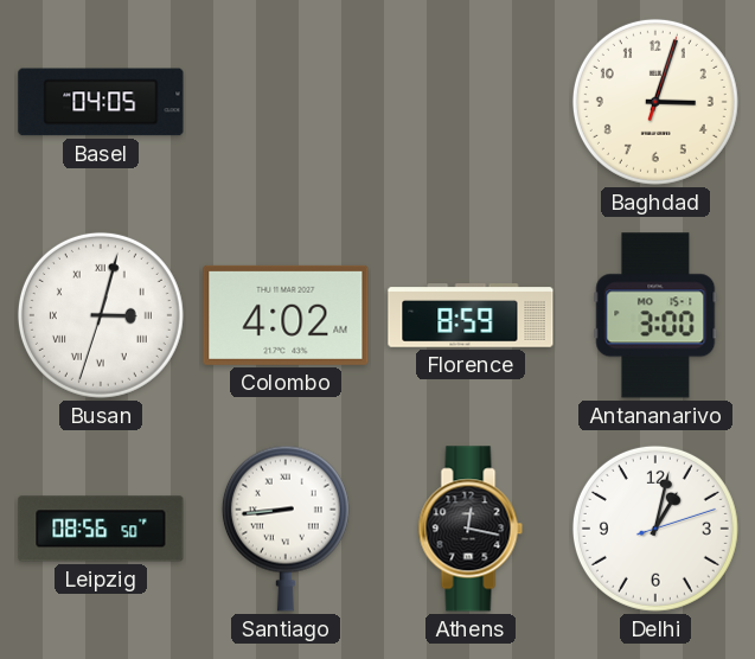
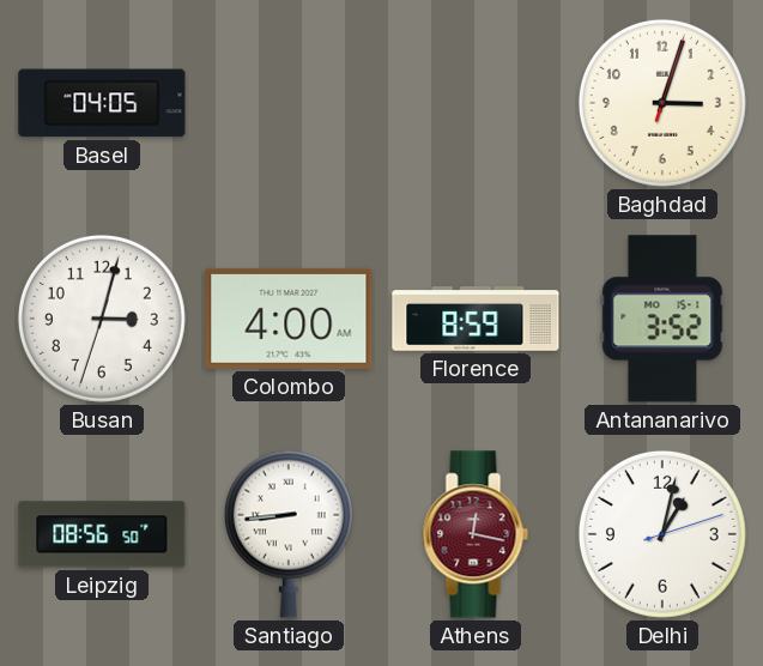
Busan numerals: Roman -> Arabic (102, 319)
Colombo: 4:02 -> 4:00 (289, 319)
Antananarivo: 3:00 -> 3:52 (662, 319)
Athens dial: black -> burgundy (476, 534)
